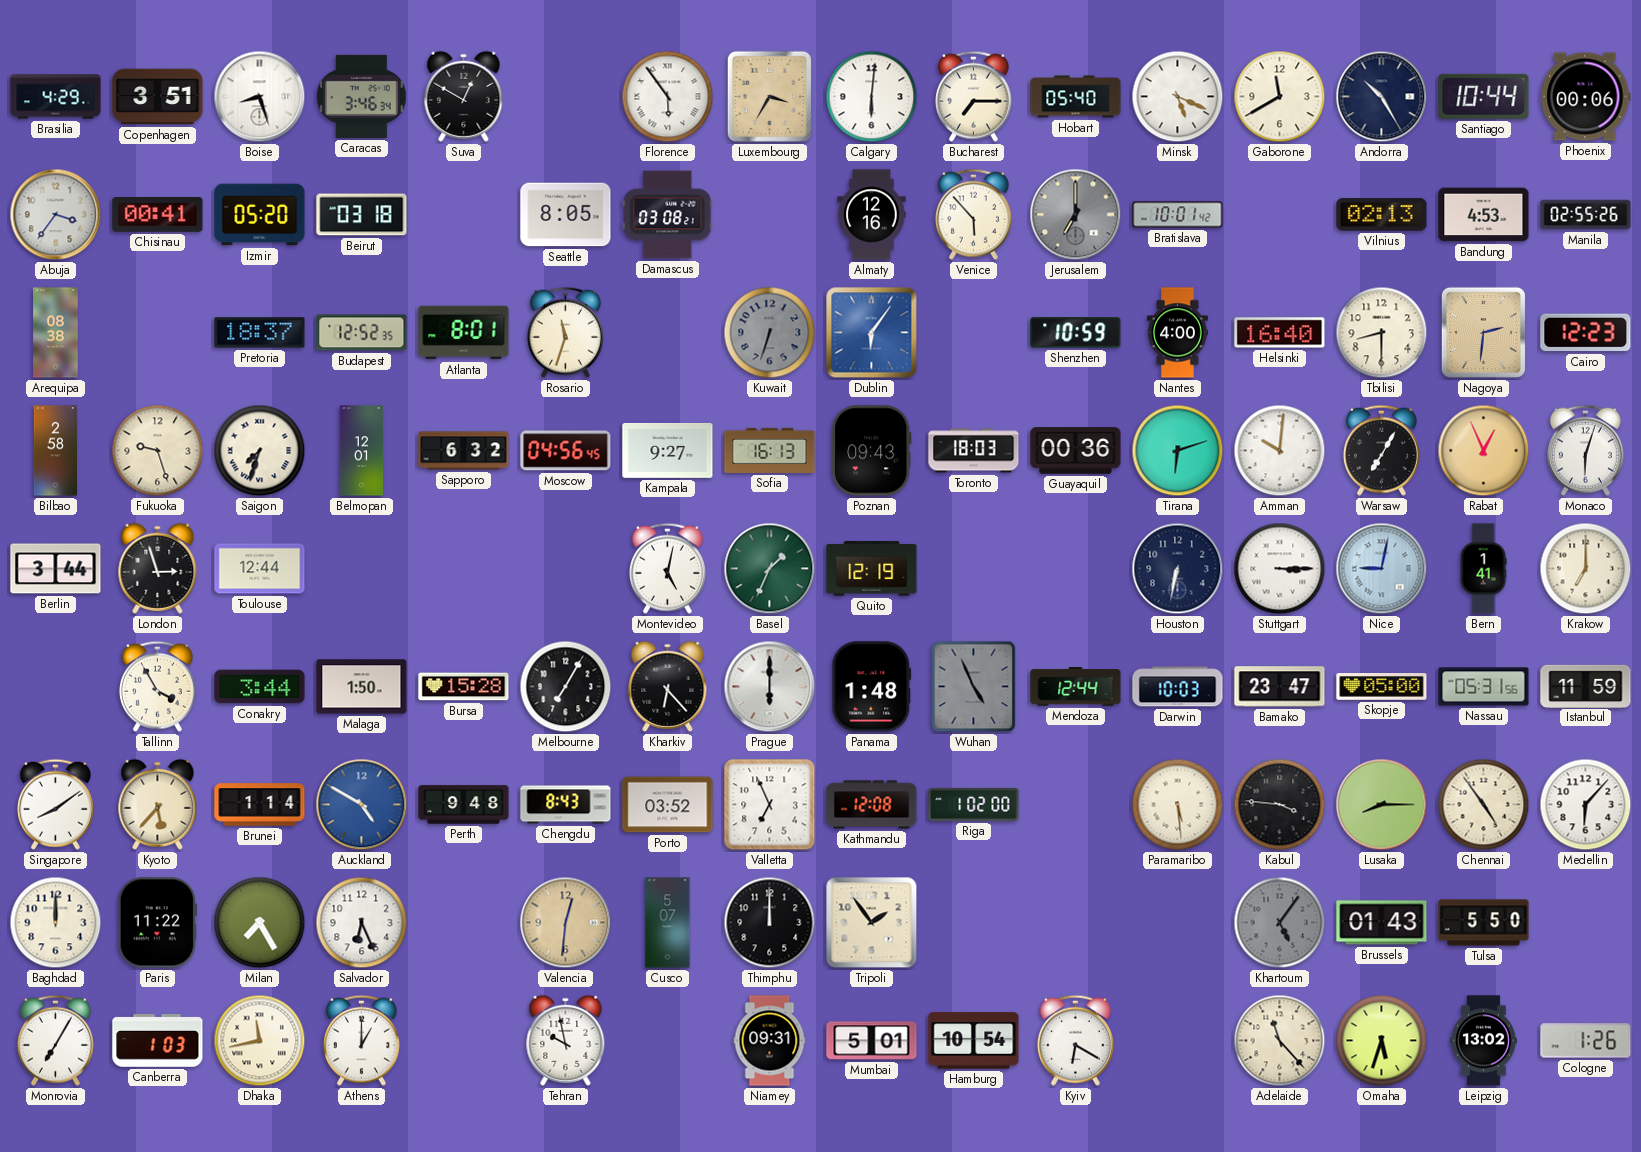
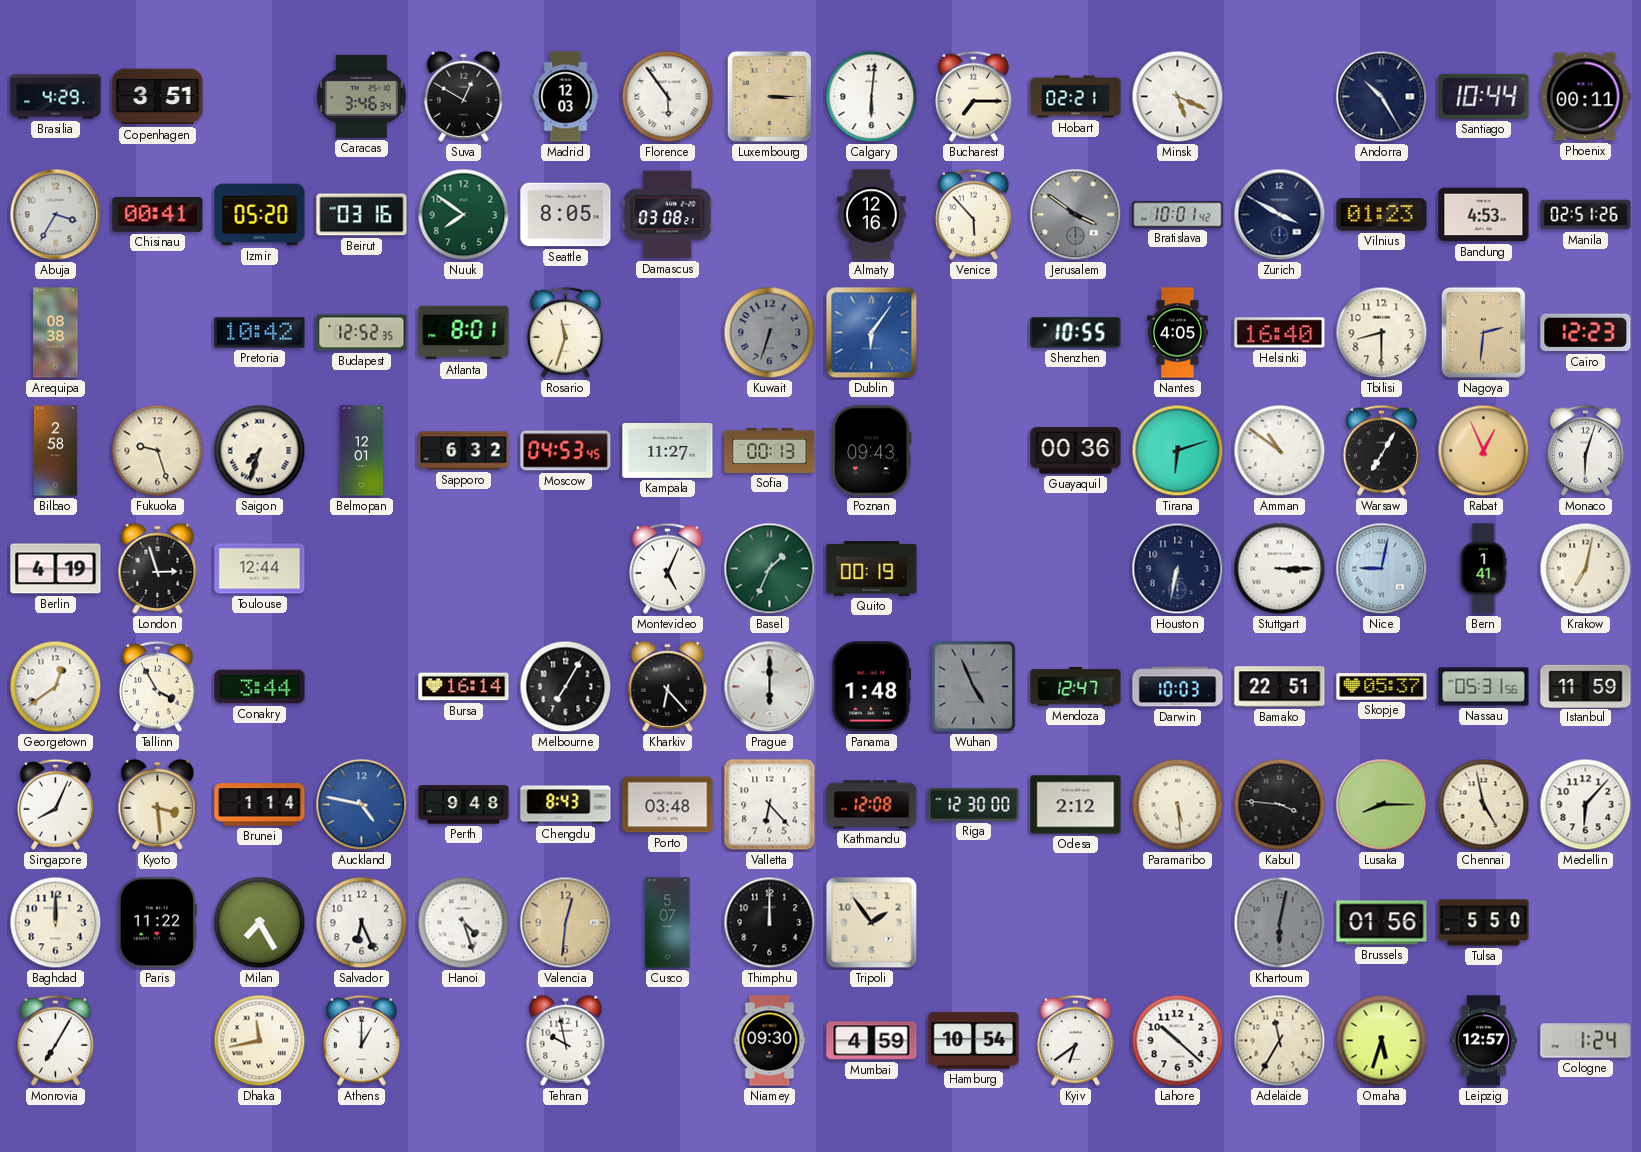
Boise: 8:27 -> none (260, 97)
Madrid: none -> 12:03 (566, 97)
Luxembourg: 3:35 -> 3:15 (769, 96)
Hobart: 05:40 -> 02:21 (1076, 97)
Gaborone: 11:40 -> none (1280, 97)
Phoenix: 00:06 -> 00:11 (1586, 97)
Abuja: 3:36 -> 3:35 (56, 215)
Beirut: 03:18 -> 03:16 (362, 215)
Nuuk: none -> 7:51 (464, 215)
Jerusalem: 7:00 -> 3:51 (1076, 215)
Zurich: none -> 3:50 (1280, 215)
Vilnius: 02:13 -> 01:23 (1382, 215)
Manila: 02:55 -> 02:51 (1586, 215)
Pretoria: 18:37 -> 10:42 (260, 333)
Shenzhen: 10:59 -> 10:55 (1076, 333)
Nantes: 4:00 -> 4:05 (1177, 333)
Moscow: 04:56 -> 04:53 (566, 451)
Kampala: 9:27 -> 11:27 (668, 450)
Sofia: 16:13 -> 00:13 (770, 450)
Toronto: 18:03 -> none (974, 451)
Amman: 10:01 -> 10:51 (1280, 451)
Berlin: 3:44 -> 4:19 (56, 569)
Montevideo: 5:02 -> 5:04 (667, 568)
Quito: 12:19 -> 00:19 (872, 569)
Krakow: 7:00 -> 7:02 (1586, 569)
Georgetown: none -> 12:39 (56, 687)
Malaga: 1:50 -> none (362, 687)
Bursa: 15:28 -> 16:14 (464, 687)
Mendoza: 12:44 -> 12:47 (1076, 687)
Bamako: 23:47 -> 22:51 (1280, 687)
Skopje: 05:00 -> 05:37 (1382, 687)
Singapore: 8:09 -> 8:04 (55, 804)
Kyoto: 5:37 -> 3:29 (158, 804)
Auckland: 4:50 -> 4:47 (362, 805)
Porto: 03:52 -> 03:48 (668, 805)
Valletta: 6:56 -> 6:23 (770, 805)
Riga: 1:02 -> 12:30 (974, 804)
Odesa: none -> 2:12 (1076, 805)
Chennai: 4:54 -> 4:58 (1484, 805)
Hanoi: none -> 4:27 (464, 923)
Khartoum: 5:06 -> 6:02 (1280, 923)
Brussels: 01:43 -> 01:56 (1382, 923)
Canberra: 1:03 -> none (158, 1041)
Niamey: 09:31 -> 09:30 (770, 1041)
Mumbai: 5:01 -> 4:59 (872, 1041)
Kyiv: 6:20 -> 6:39 (1075, 1040)
Lahore: none -> 10:22 (1178, 1041)
Adelaide: 11:23 -> 11:35 (1280, 1041)
Leipzig: 13:02 -> 12:57 (1484, 1041)
Cologne: 1:26 -> 1:24 (1586, 1041)
